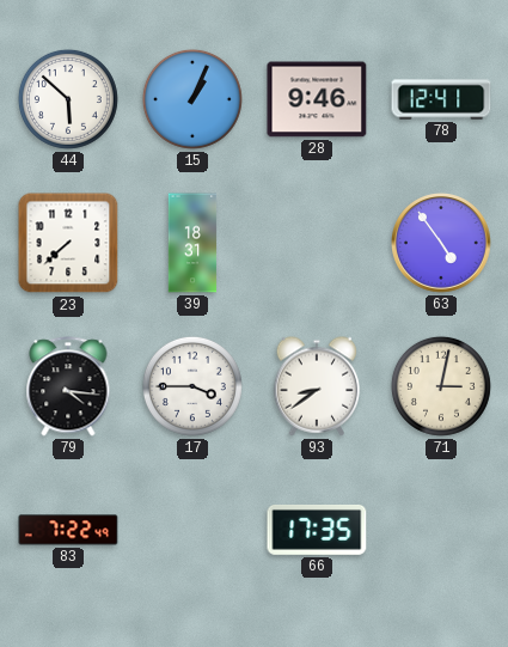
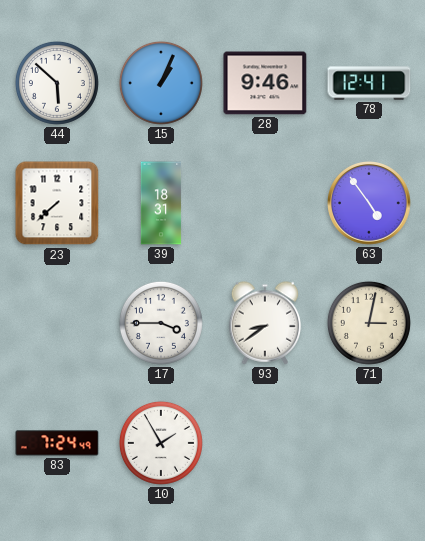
79: 4:16 -> none (68, 386)
83: 7:22 -> 7:24 (57, 443)
10: none -> 1:55 (161, 443)
66: 17:35 -> none (317, 530)
